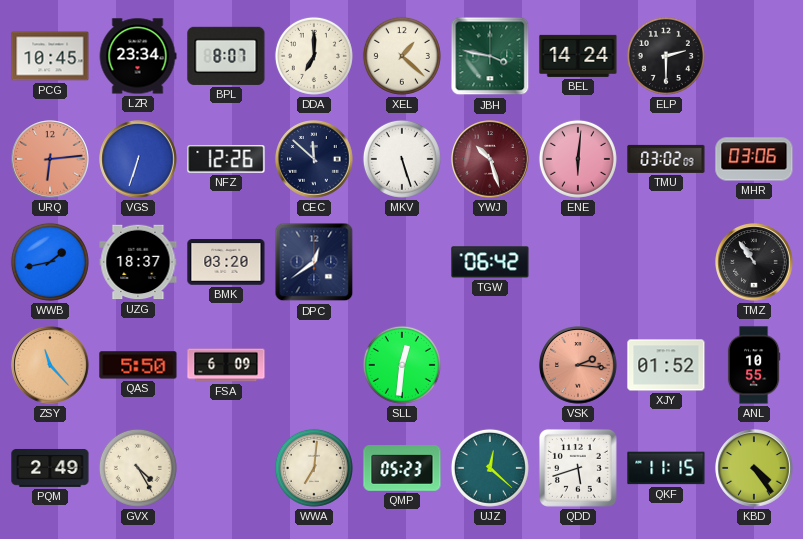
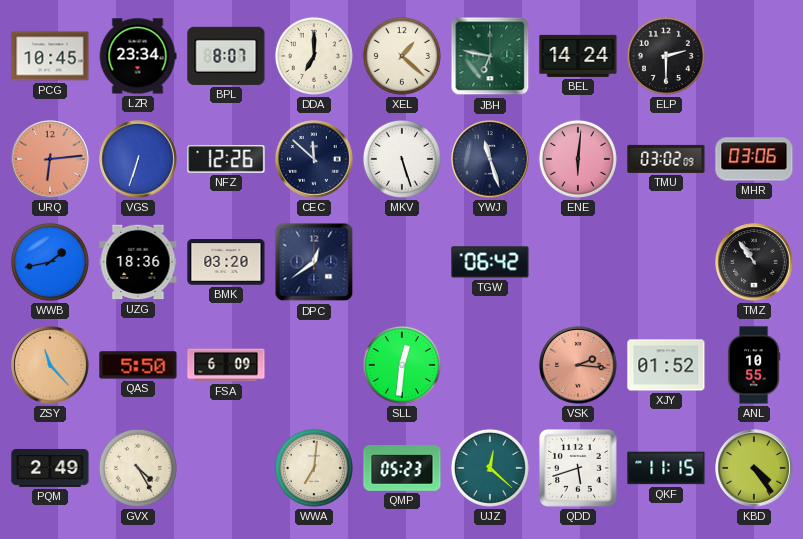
JBH: 3:47 -> 6:47 (490, 56)
YWJ: 10:27 -> 11:27 (490, 159)
YWJ dial: burgundy -> navy (490, 159)
UZG: 18:37 -> 18:36 (138, 262)
